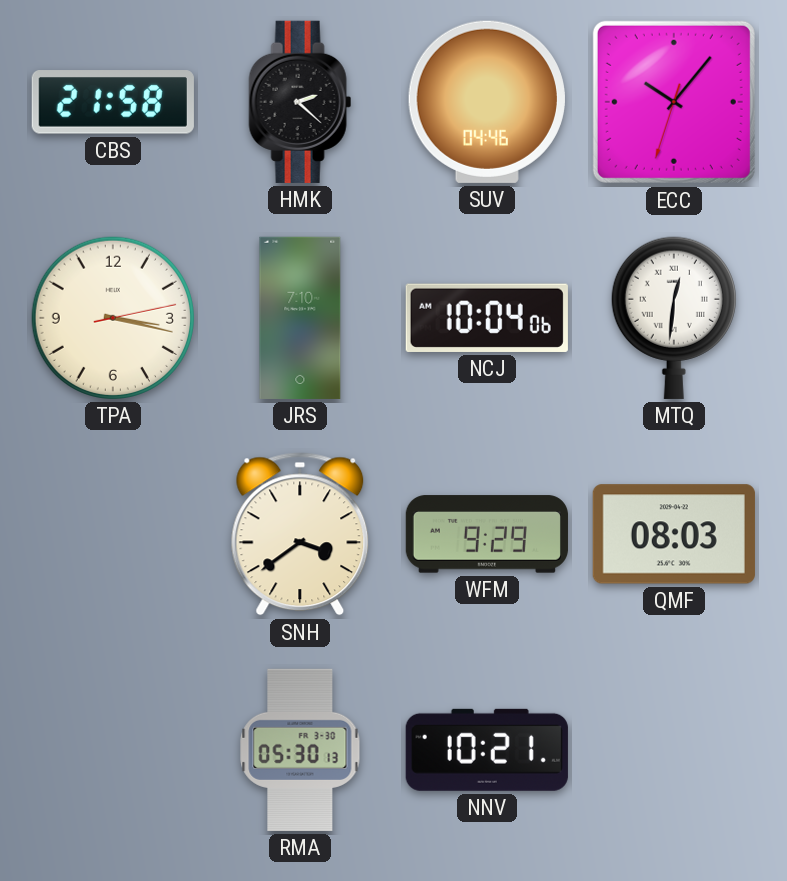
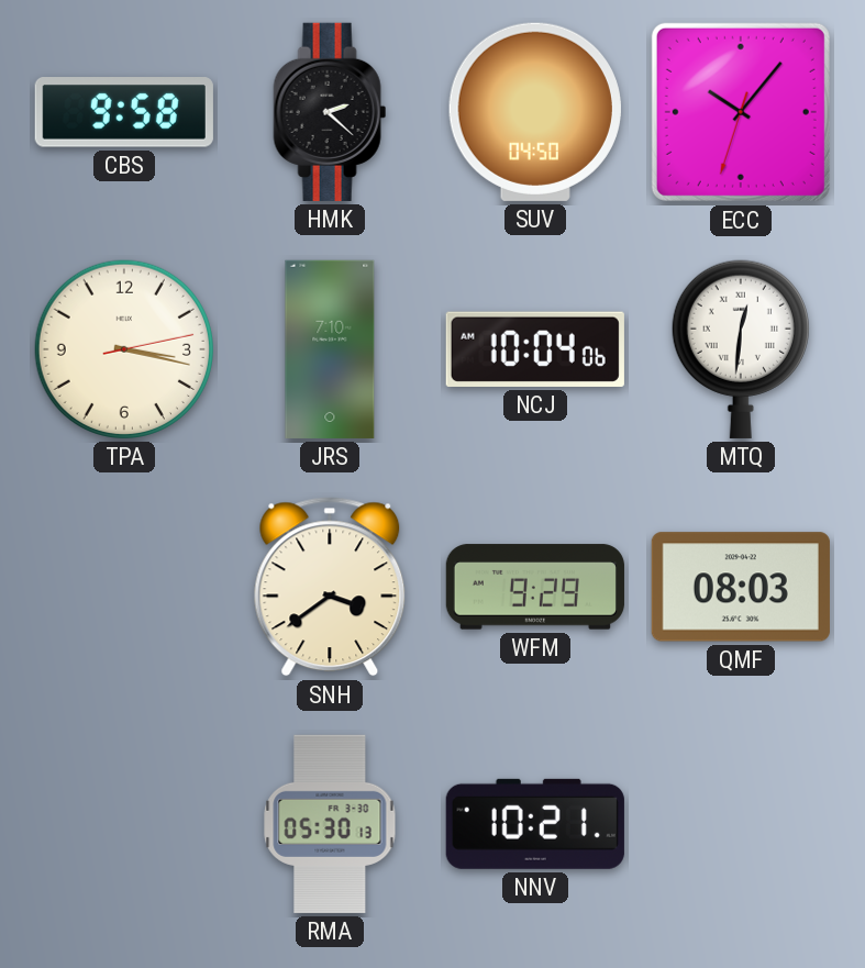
CBS: 21:58 -> 9:58 (124, 112)
SUV: 04:46 -> 04:50 (535, 112)
